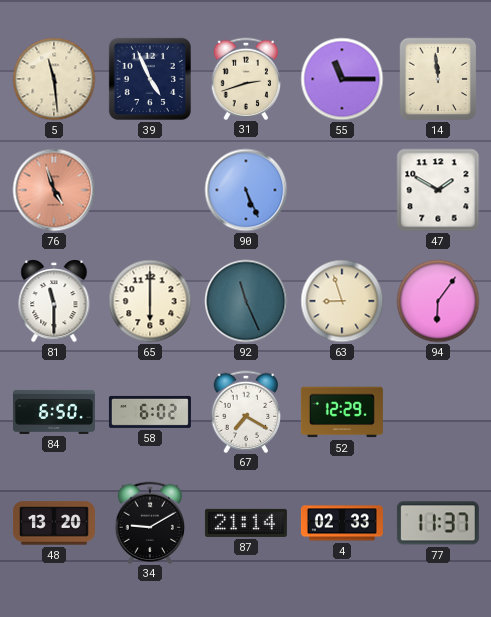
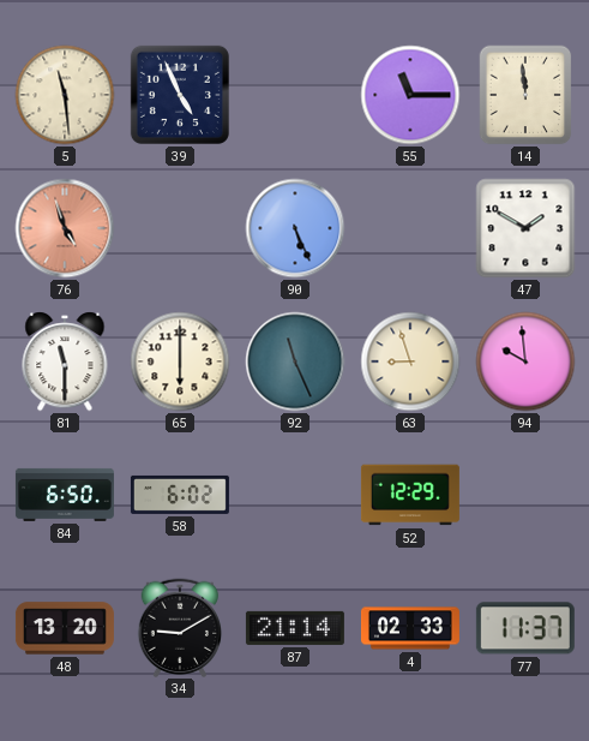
31: 2:42 -> none (246, 78)
94: 6:06 -> 9:59 (525, 361)
67: 7:20 -> none (246, 411)
